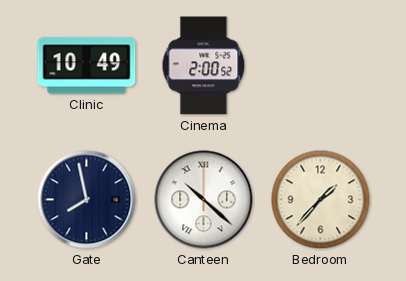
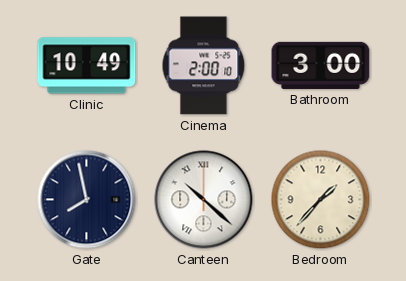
Cinema: 2:00:52 -> 2:00:10 (204, 66)
Bathroom: none -> 3:00 (321, 65)
